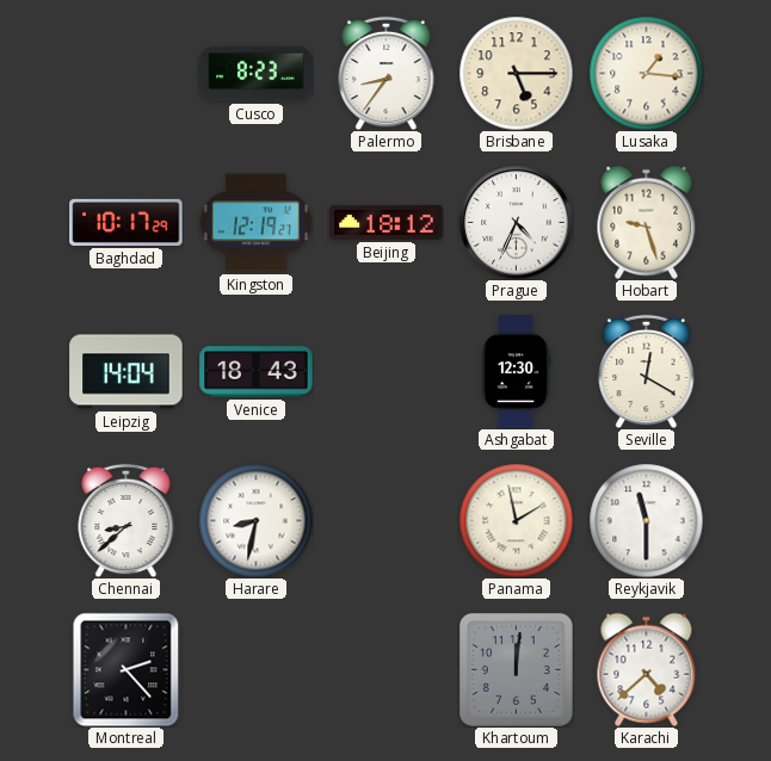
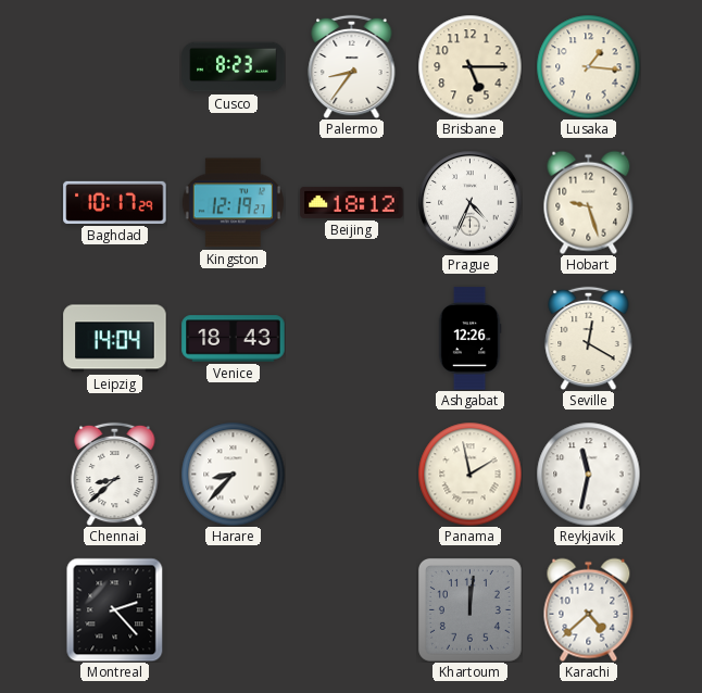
Ashgabat: 12:30 -> 12:26 (469, 339)
Harare: 8:32 -> 8:37 (233, 474)
Reykjavik: 11:30 -> 11:32 (588, 474)
